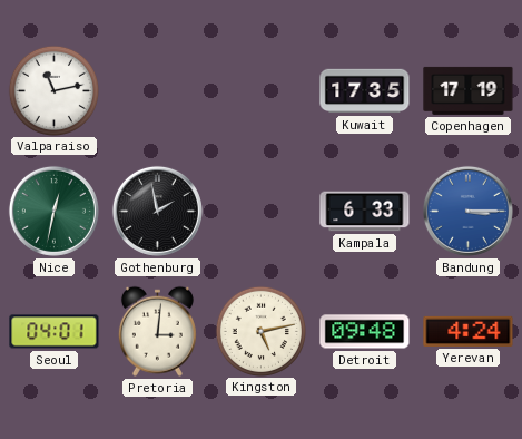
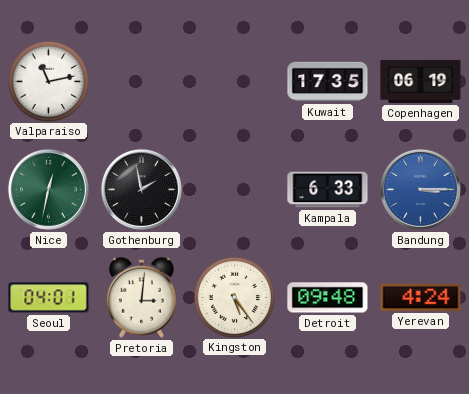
Copenhagen: 17:19 -> 06:19 (421, 81)
Kingston: 5:13 -> 5:24 (234, 297)
